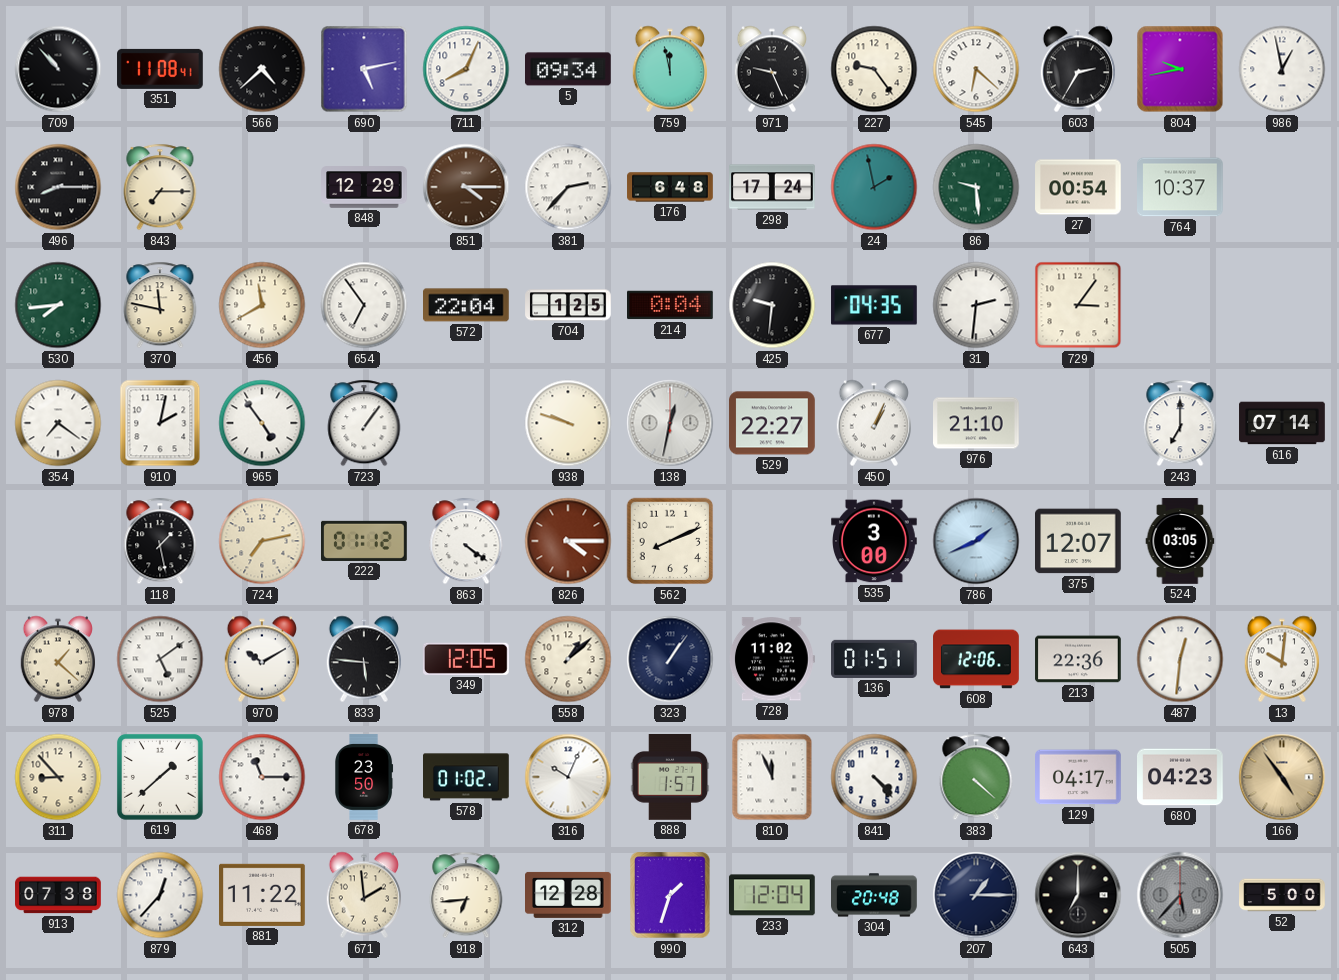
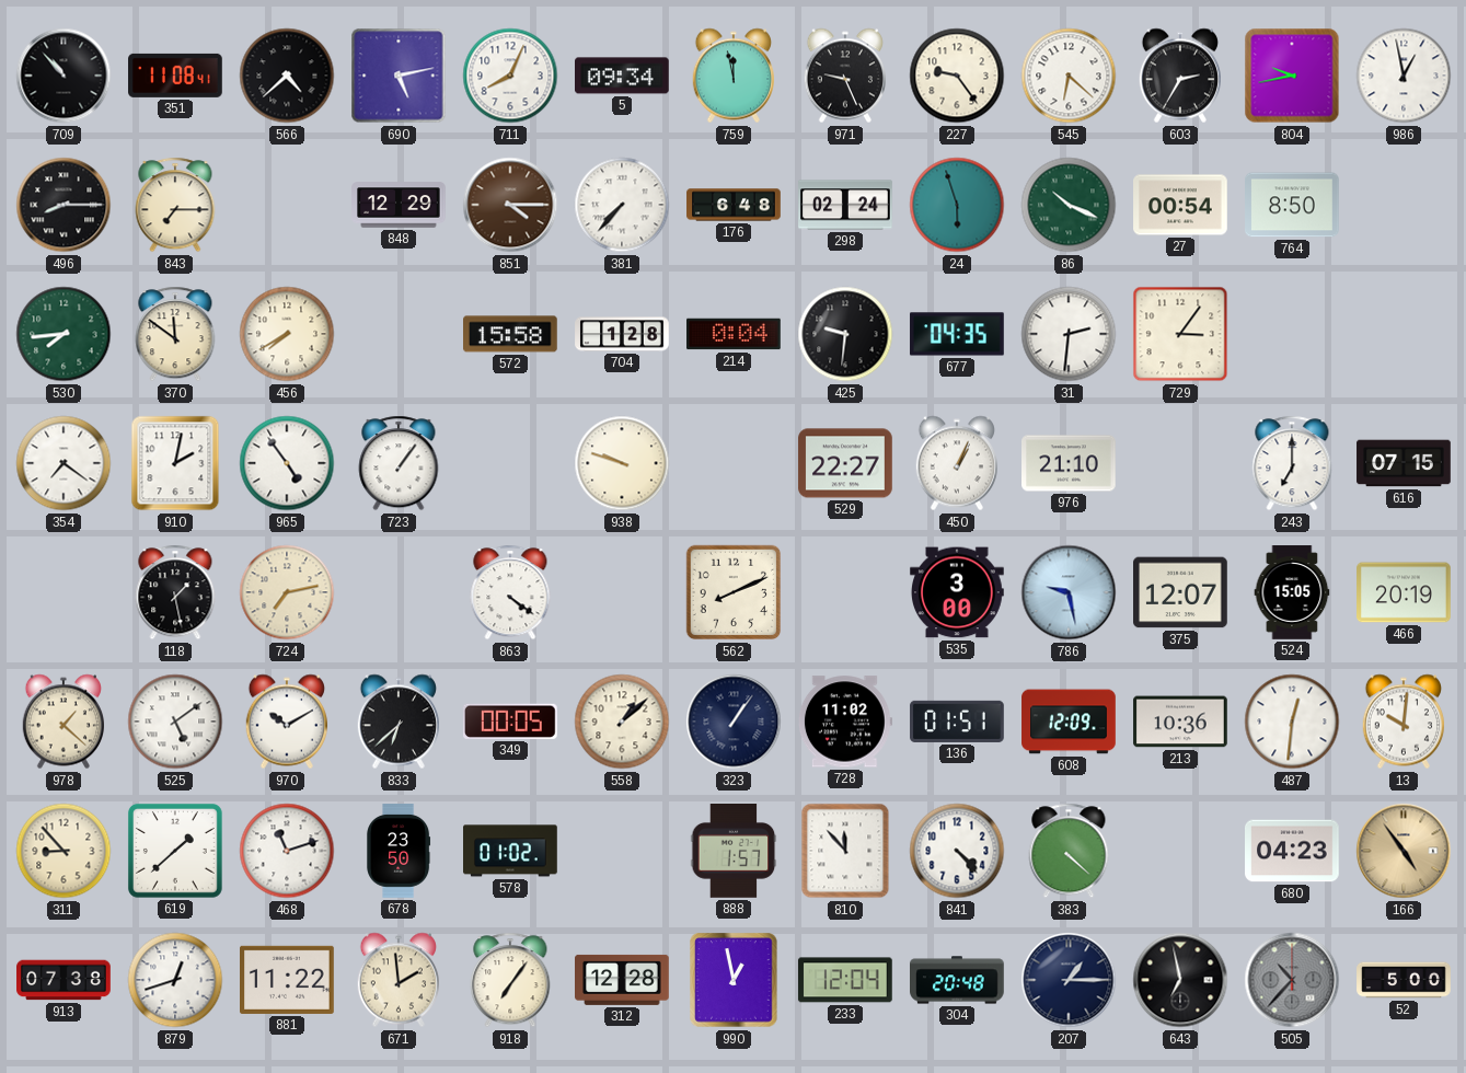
381: 2:37 -> 7:37 (622, 205)
298: 17:24 -> 02:24 (845, 205)
24: 1:58 -> 5:57 (957, 205)
86: 9:29 -> 10:19 (1069, 205)
764: 10:37 -> 8:50 (1293, 205)
370: 11:47 -> 11:51 (175, 334)
456: 11:40 -> 7:40 (287, 334)
654: 6:54 -> none (364, 305)
572: 22:04 -> 15:58 (511, 334)
704: 1:25 -> 1:28 (622, 334)
138: 12:32 -> none (670, 423)
616: 07:14 -> 07:15 (1404, 463)
222: 01:12 -> none (364, 541)
826: 4:15 -> none (568, 541)
786: 1:41 -> 9:28 (1069, 592)
524: 03:05 -> 15:05 (1292, 592)
466: none -> 20:19 (1404, 592)
833: 5:46 -> 6:38 (397, 722)
349: 12:05 -> 00:05 (510, 722)
608: 12:06 -> 12:09 (1069, 722)
213: 22:36 -> 10:36 (1180, 722)
468: 11:15 -> 11:12 (287, 851)
316: 10:04 -> none (568, 777)
810: 11:56 -> 11:53 (845, 851)
129: 04:17 -> none (1079, 777)
879: 12:37 -> 12:42 (175, 980)
918: 6:44 -> 7:06 (510, 980)
990: 1:33 -> 12:58 (734, 980)
643: 7:00 -> 6:58 (1180, 980)
505: 5:37 -> 10:37 (1292, 980)
